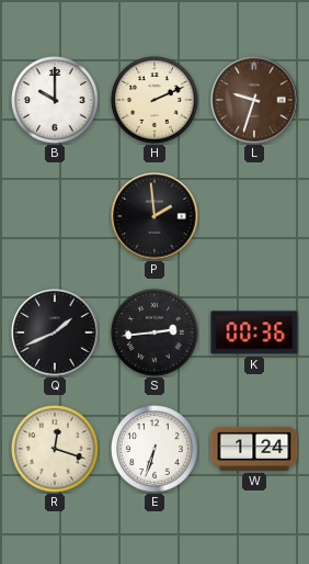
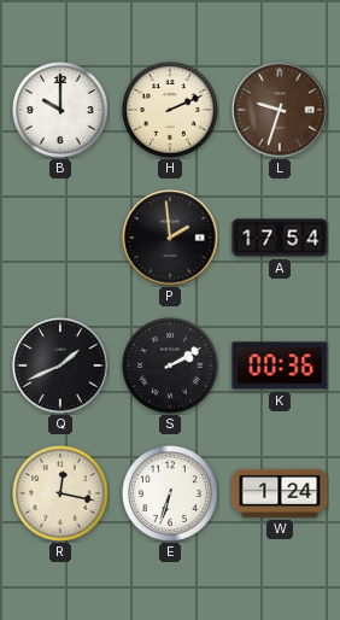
A: none -> 17:54 (280, 238)
S: 2:44 -> 2:10 (171, 367)
R: 12:18 -> 12:17 (61, 495)
